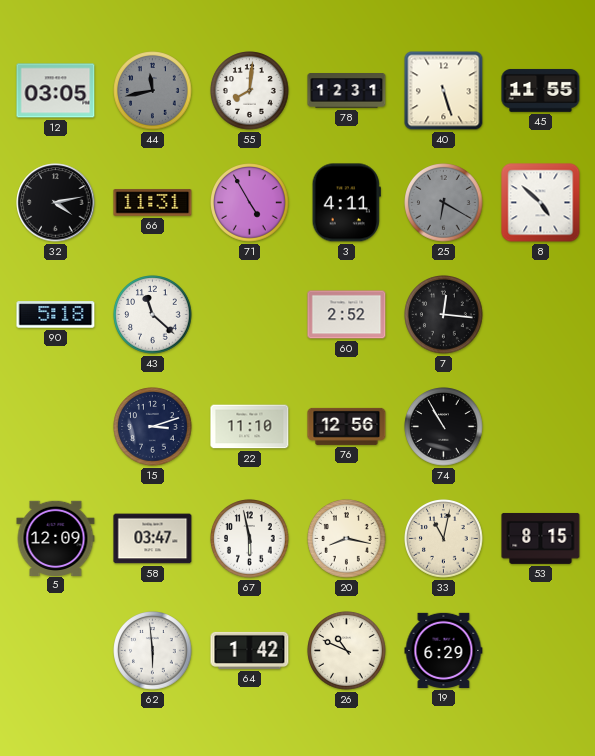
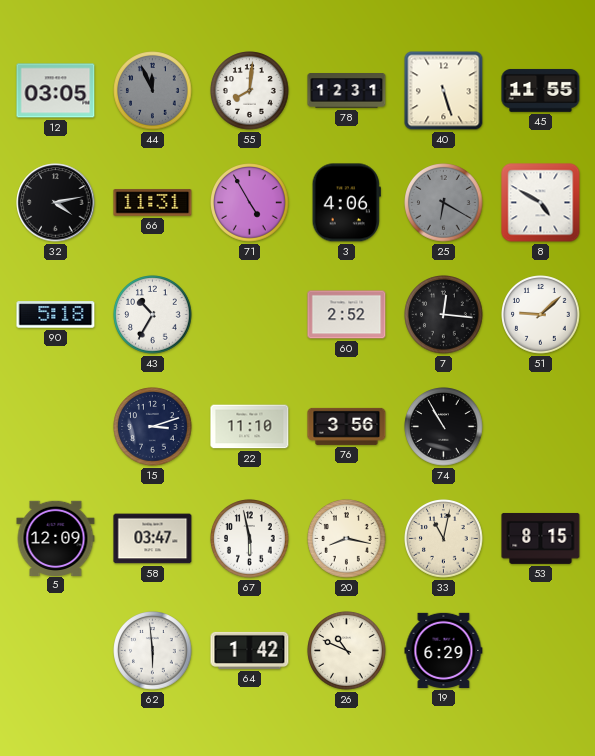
44: 11:43 -> 11:56 (153, 91)
3: 4:11 -> 4:06 (346, 203)
8: 4:52 -> 4:50 (541, 203)
43: 11:22 -> 10:35 (153, 315)
51: none -> 9:08 (541, 315)
76: 12:56 -> 3:56 (347, 426)
